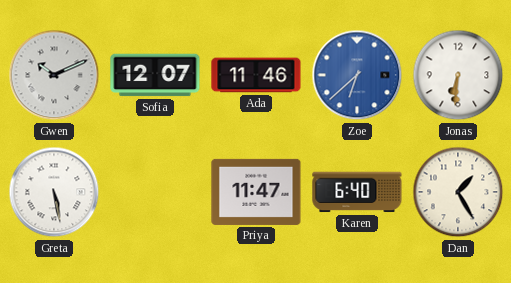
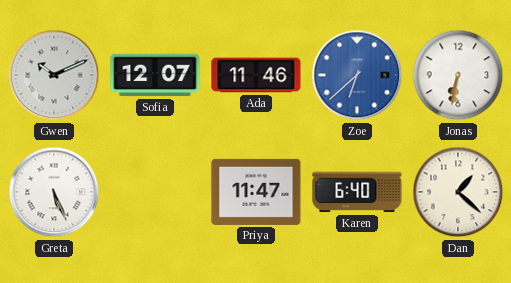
Jonas: 6:31 -> 6:32 (458, 75)
Greta: 5:28 -> 5:26 (54, 192)
Dan: 1:25 -> 1:22 (458, 192)
